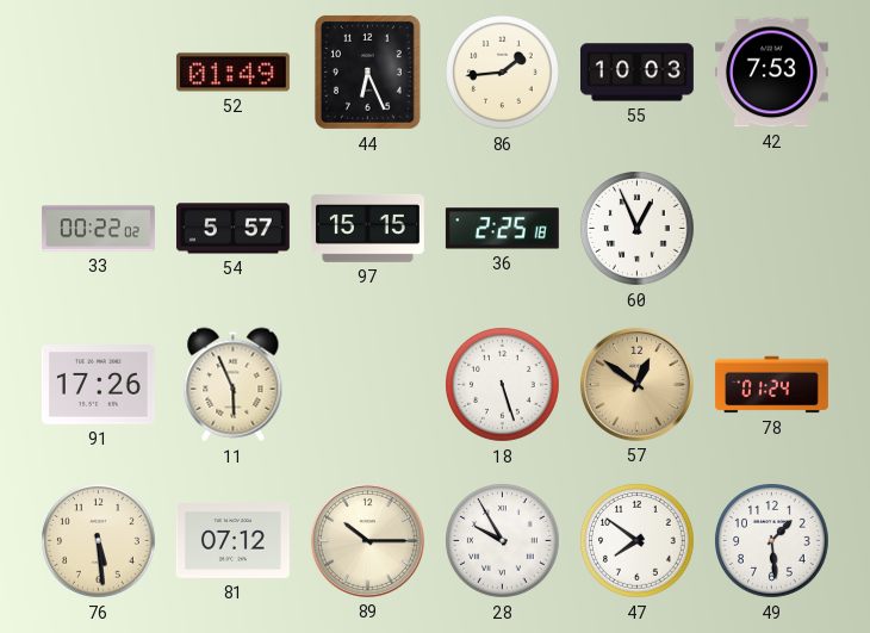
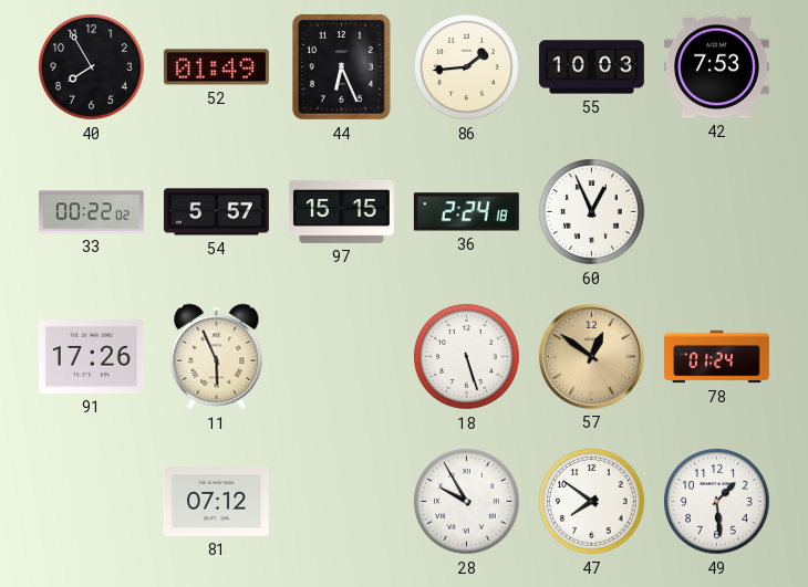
40: none -> 7:55 (92, 67)
36: 2:25 -> 2:24 (466, 212)
76: 5:29 -> none (99, 541)
89: 10:15 -> none (367, 540)
